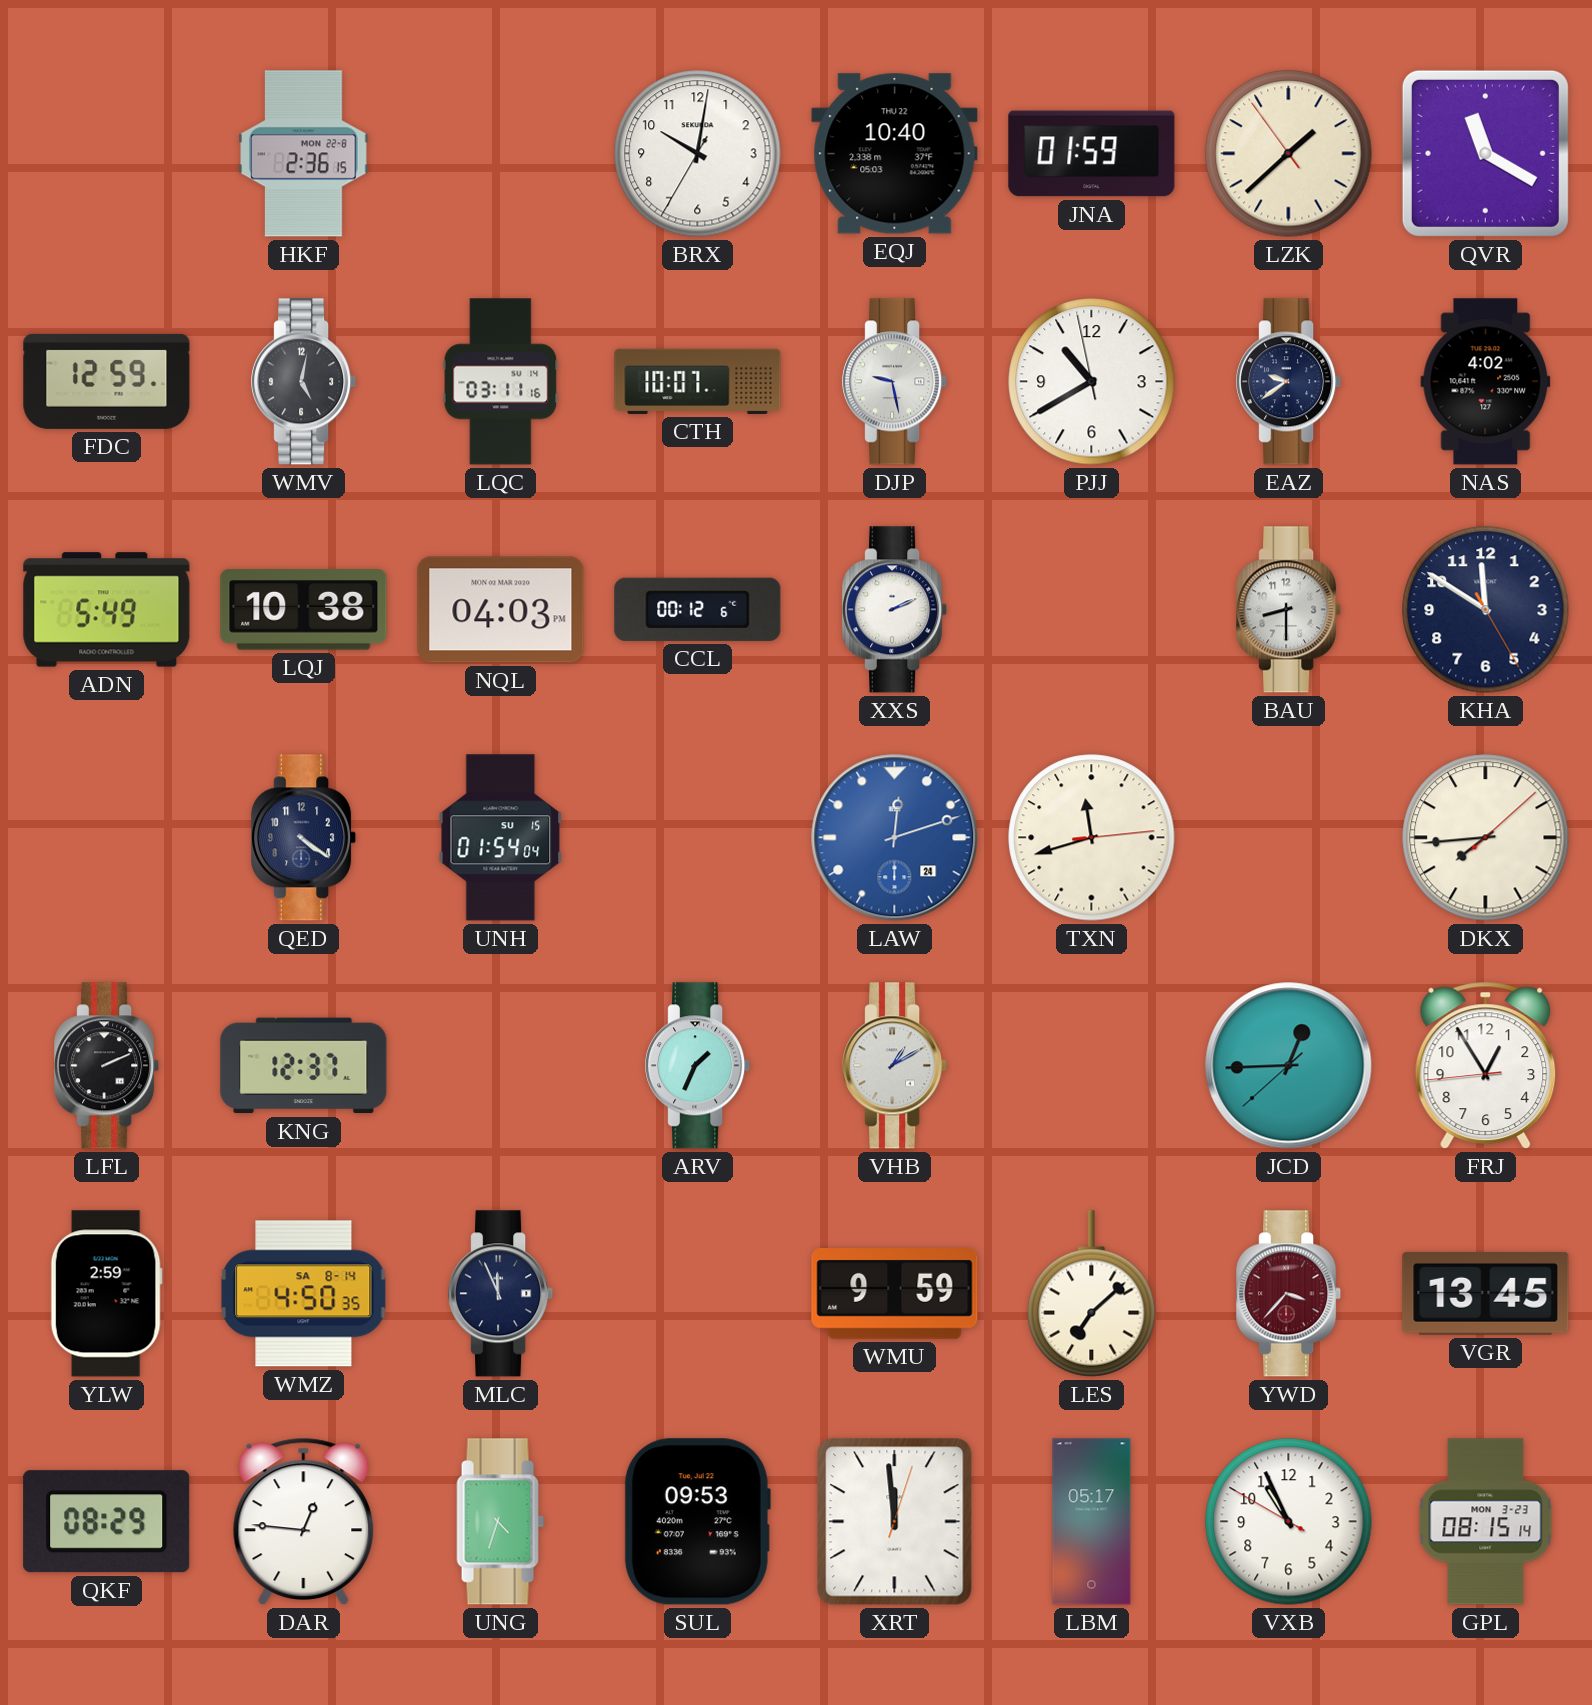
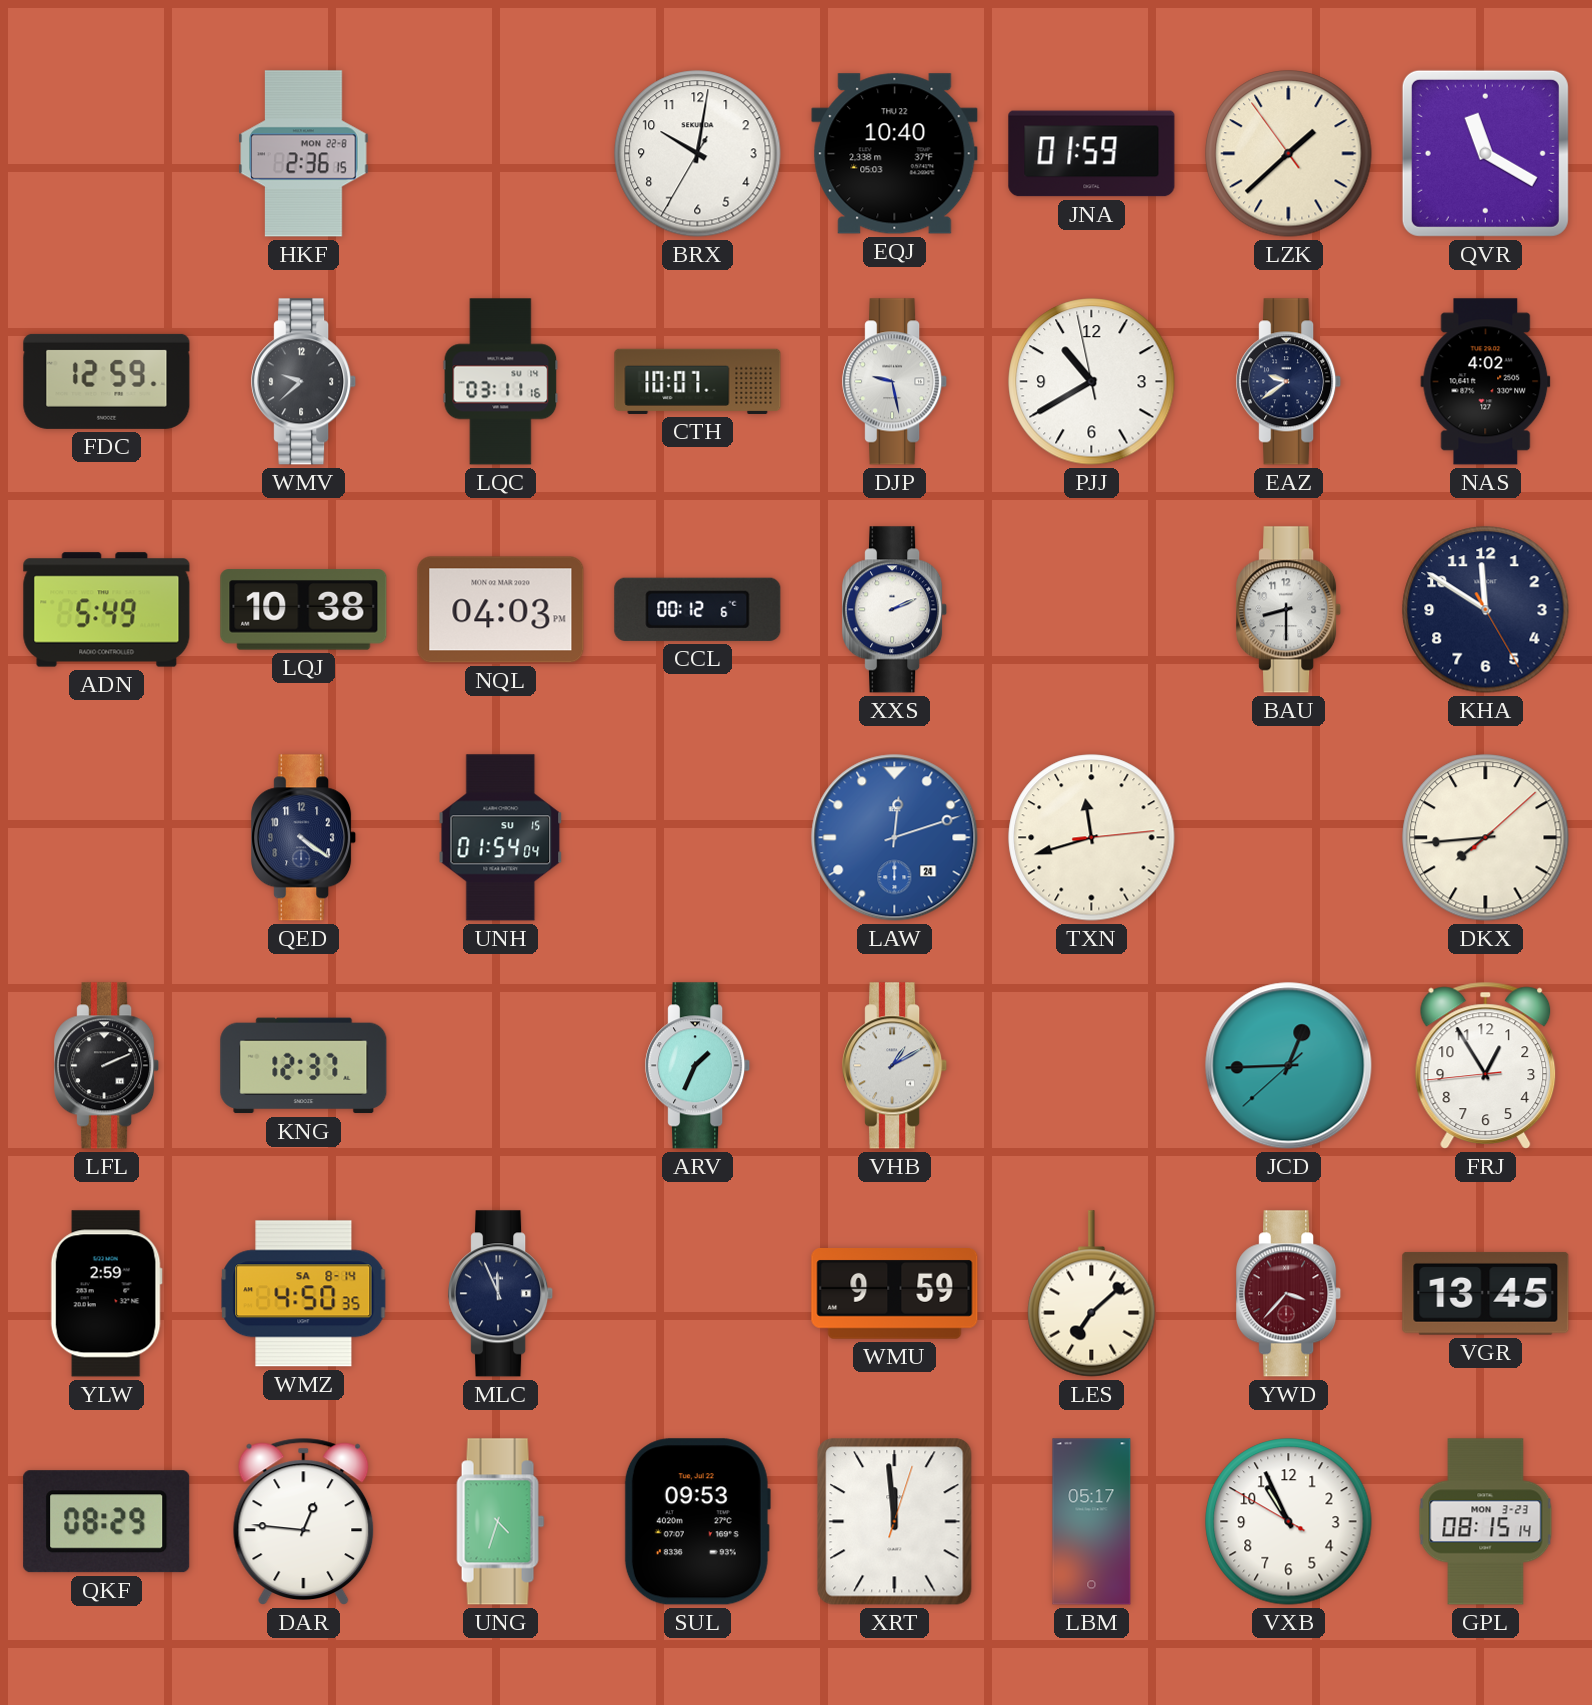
WMV: 5:02 -> 9:38 (304, 382)
